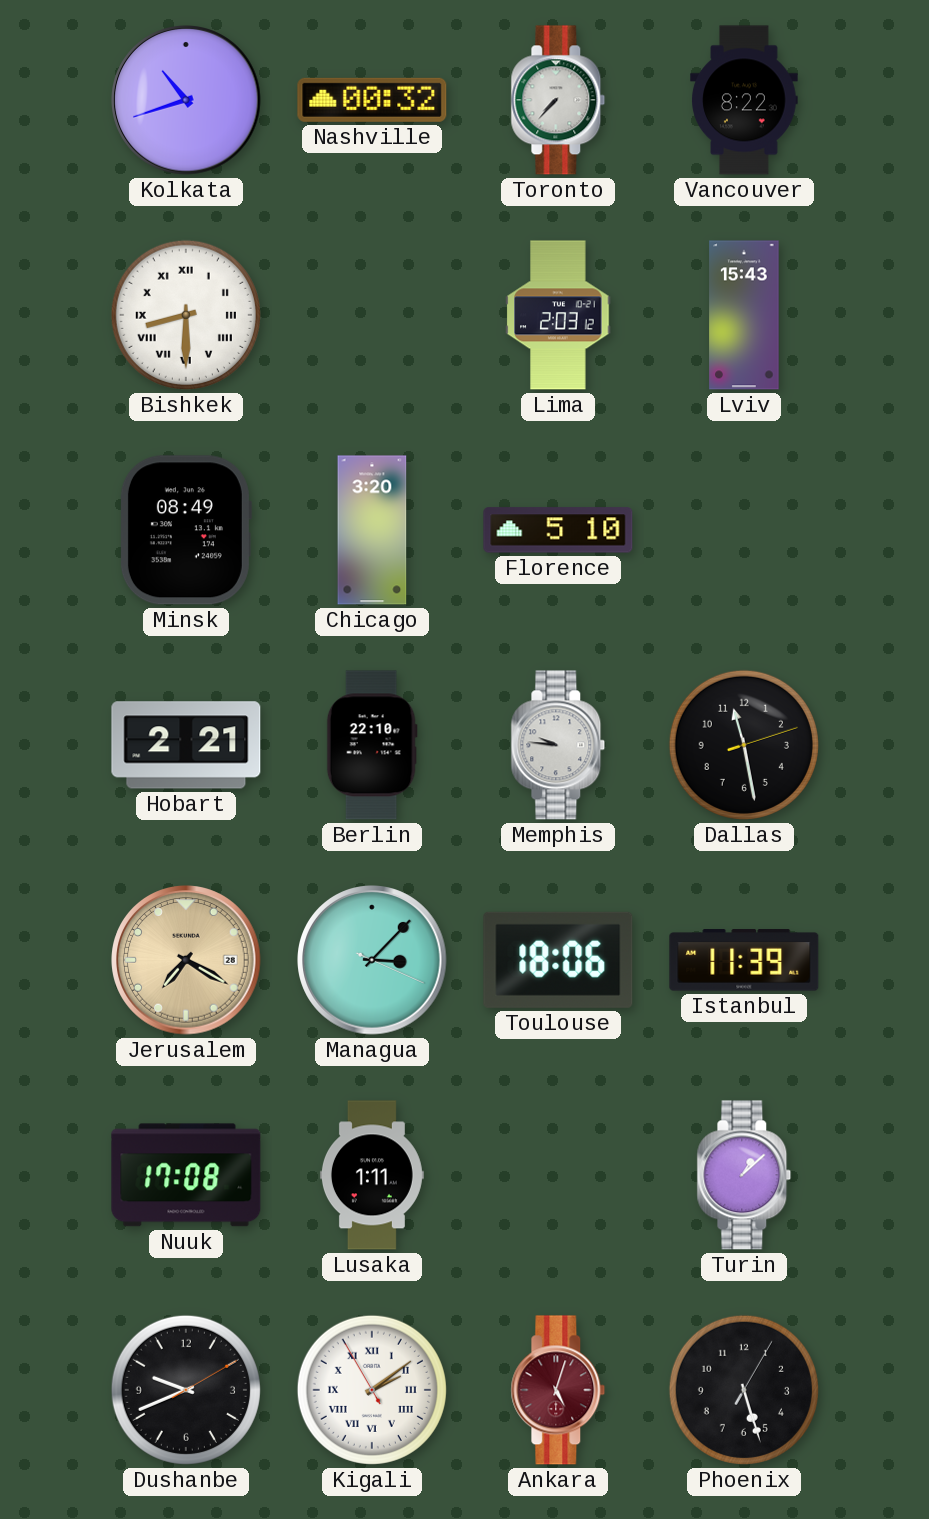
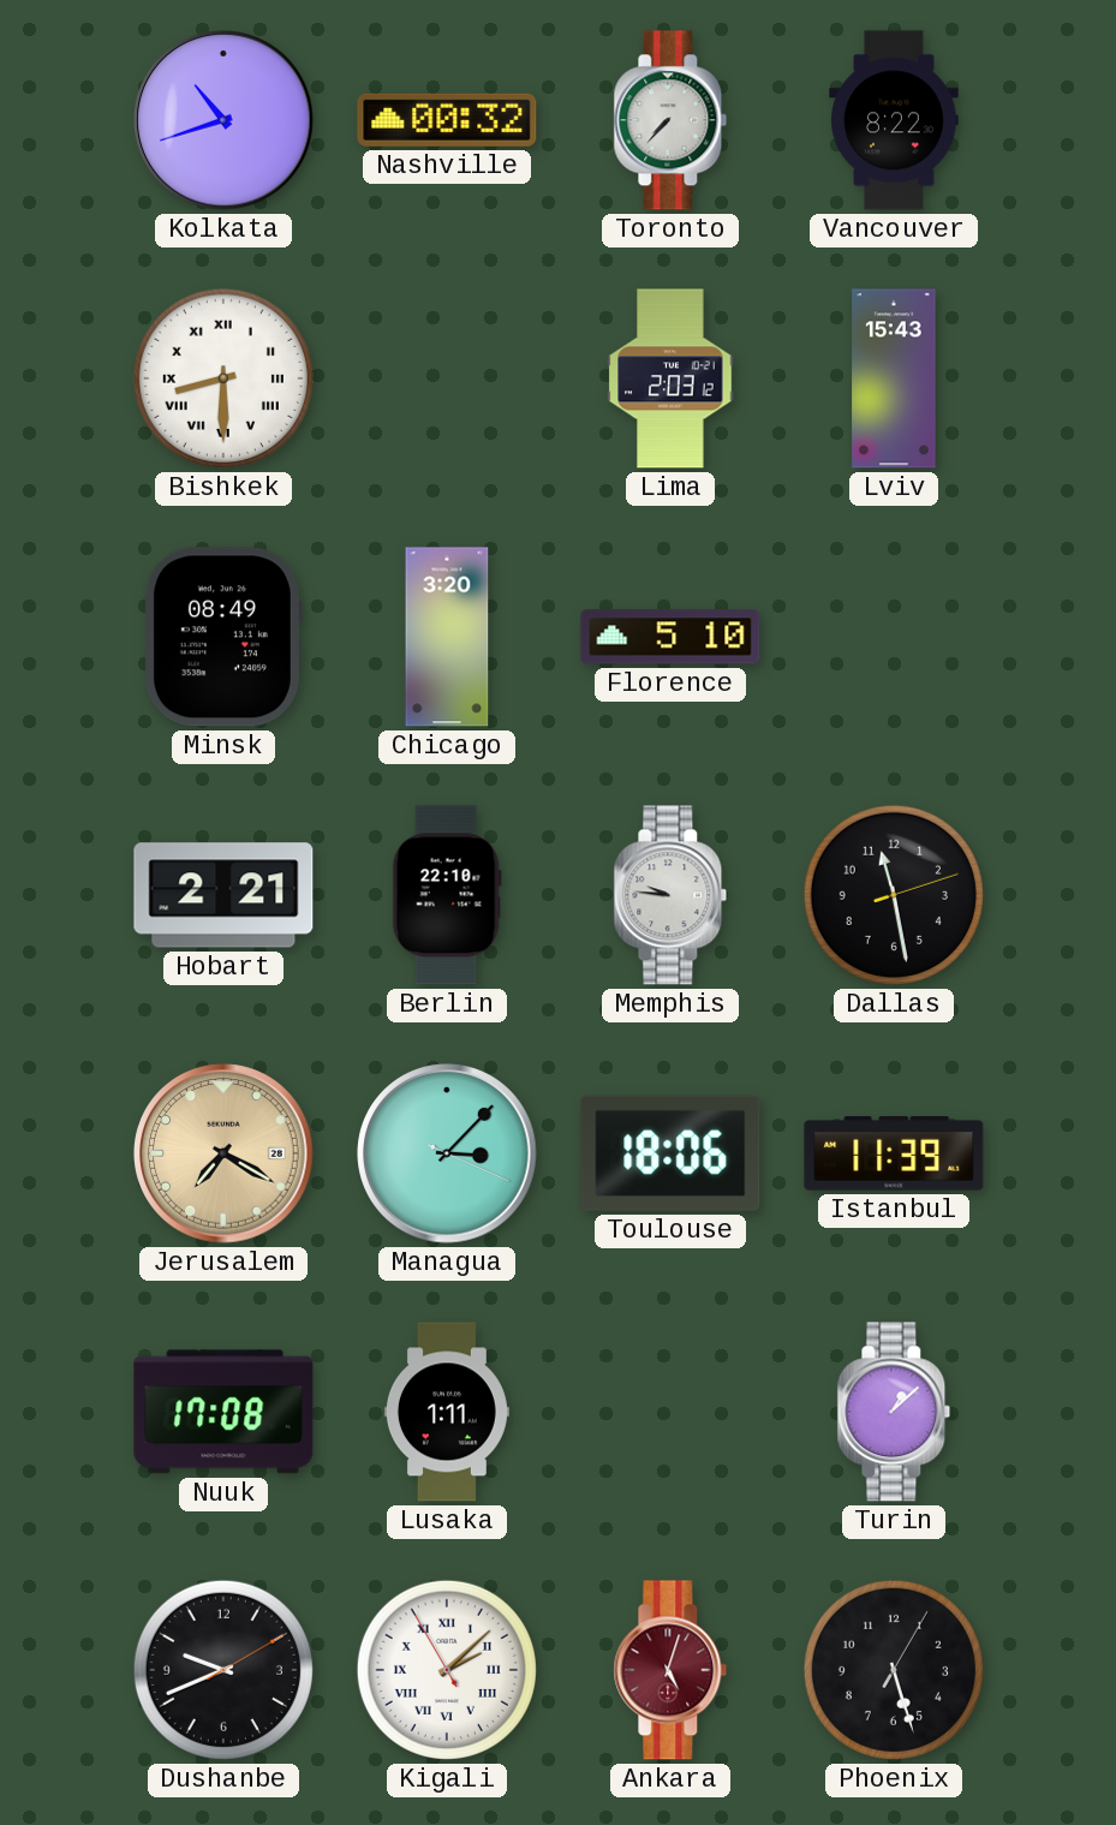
Kigali: 2:08 -> 2:07 (447, 1670)
